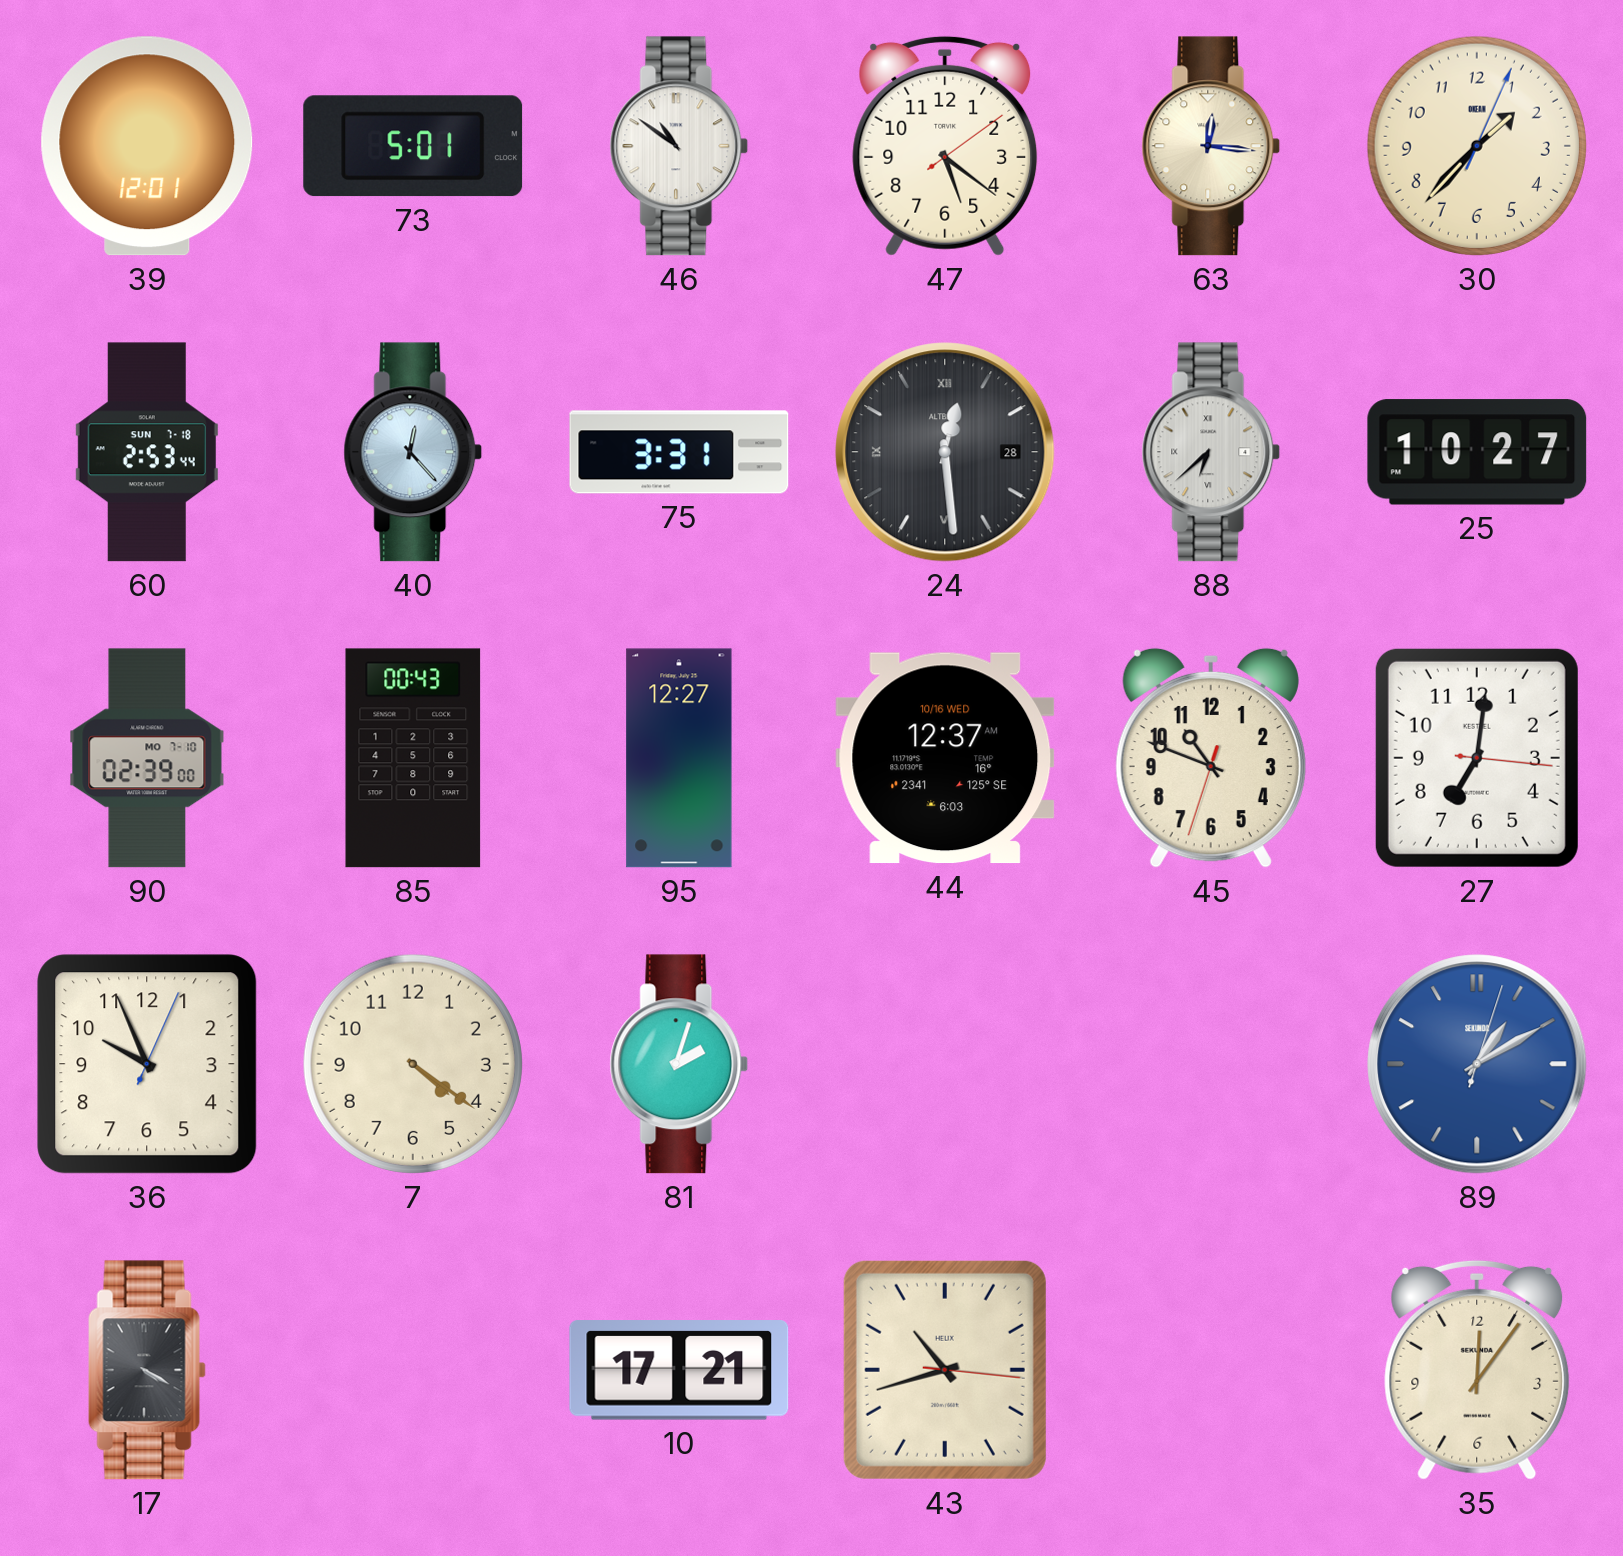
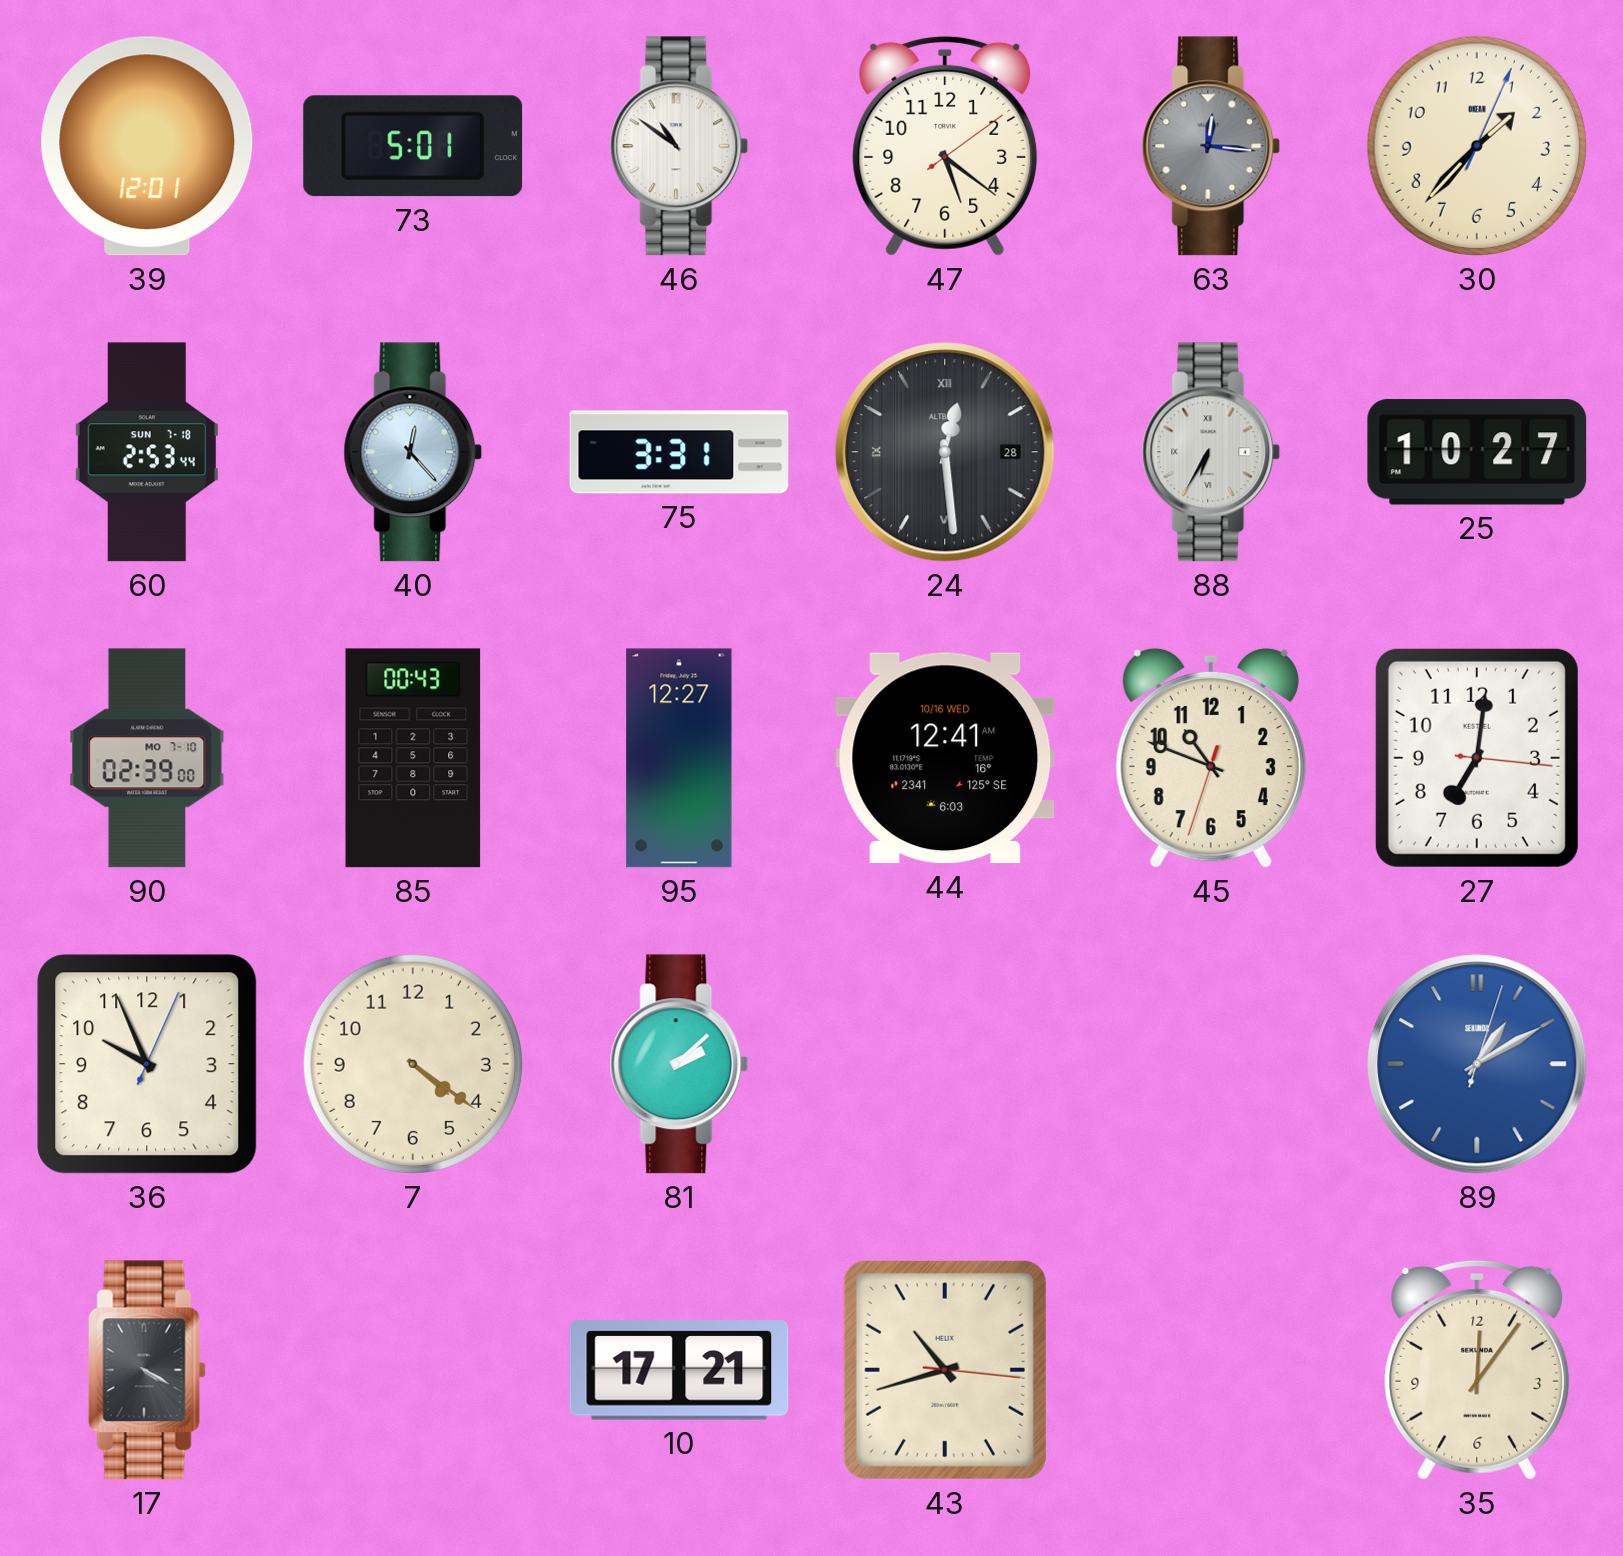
63 dial: cream -> grey (1211, 146)
88: 6:38 -> 6:35 (1211, 452)
44: 12:37 -> 12:41 (945, 758)
81: 2:03 -> 2:08 (679, 1064)
